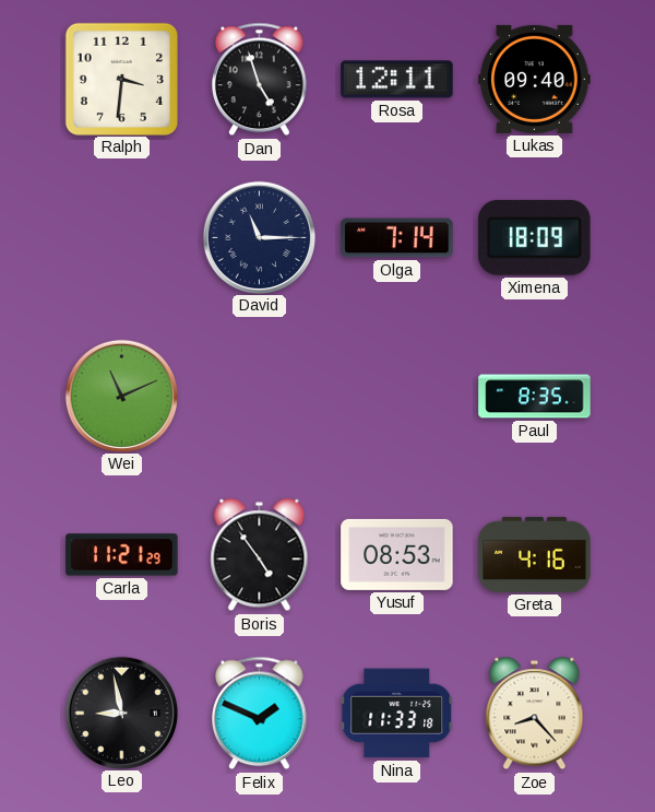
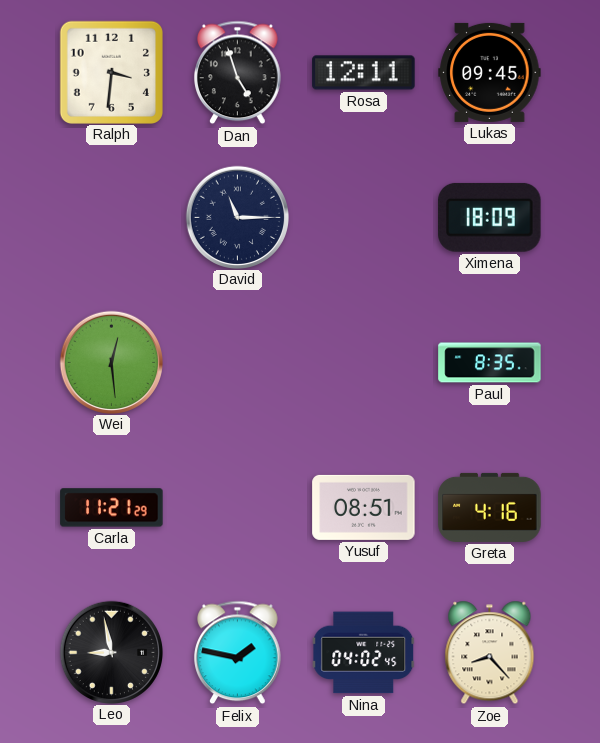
Lukas: 09:40 -> 09:45 (490, 72)
Olga: 7:14 -> none (397, 238)
Wei: 11:11 -> 12:29 (111, 362)
Boris: 4:54 -> none (260, 555)
Yusuf: 08:53 -> 08:51 (364, 507)
Felix: 1:49 -> 1:47 (238, 653)
Nina: 11:33 -> 04:02 (364, 653)
